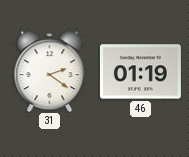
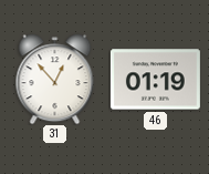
31: 2:21 -> 12:53 (55, 79)
